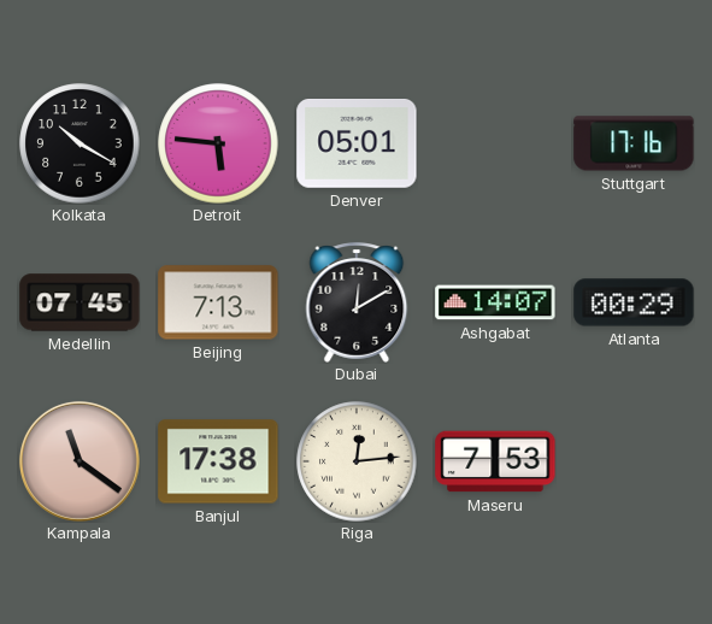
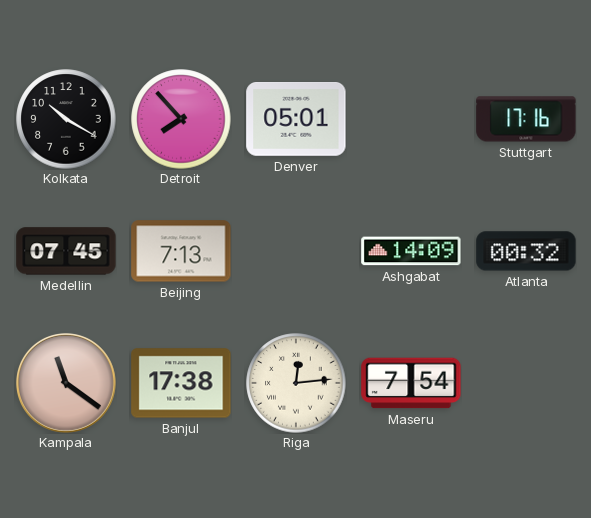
Detroit: 5:46 -> 7:53 (181, 119)
Dubai: 12:10 -> none (357, 302)
Ashgabat: 14:07 -> 14:09 (411, 251)
Atlanta: 00:29 -> 00:32 (526, 251)
Maseru: 7:53 -> 7:54 (411, 383)
